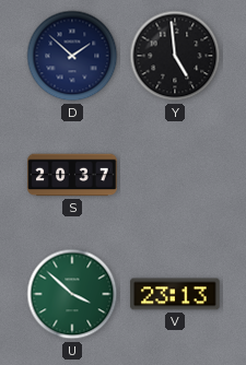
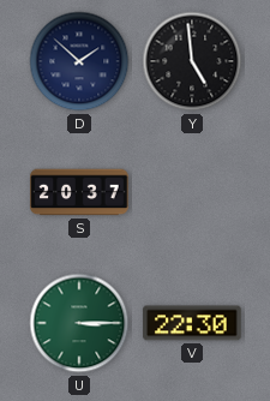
U: 3:52 -> 3:15 (79, 323)
V: 23:13 -> 22:30 (192, 323)
